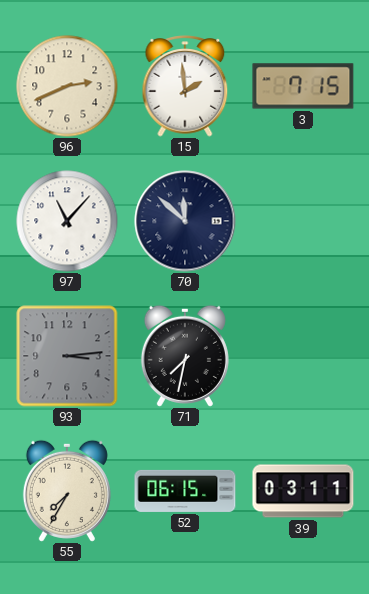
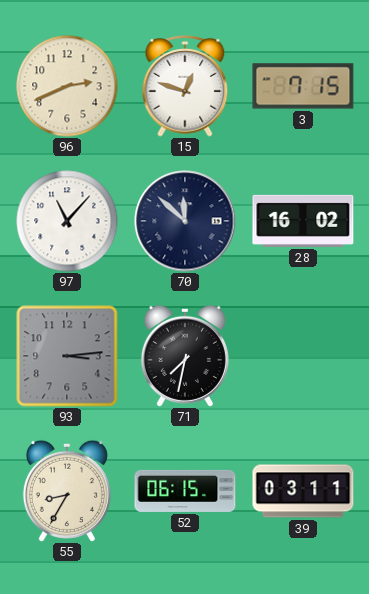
15: 1:59 -> 12:48 (185, 86)
28: none -> 16:02 (303, 221)
55: 7:35 -> 8:35 (67, 491)
